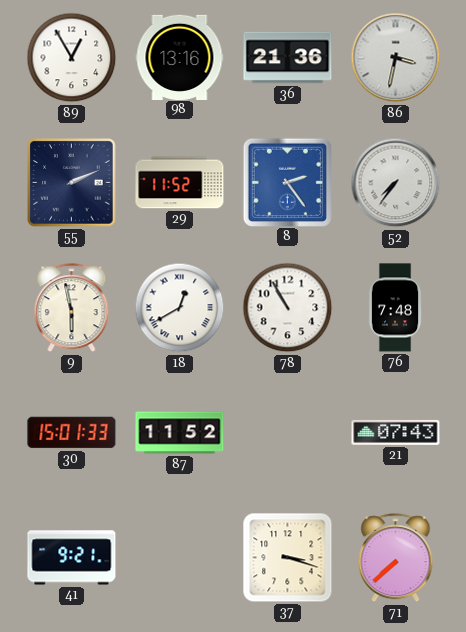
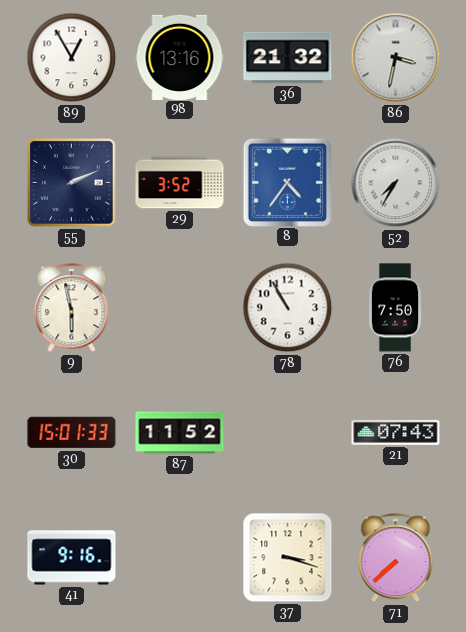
36: 21:36 -> 21:32 (288, 58)
29: 11:52 -> 3:52 (180, 183)
8: 2:24 -> 4:36 (287, 182)
52: 7:36 -> 7:35 (396, 183)
18: 12:40 -> none (180, 308)
76: 7:48 -> 7:50 (395, 308)
41: 9:21 -> 9:16 (72, 558)
